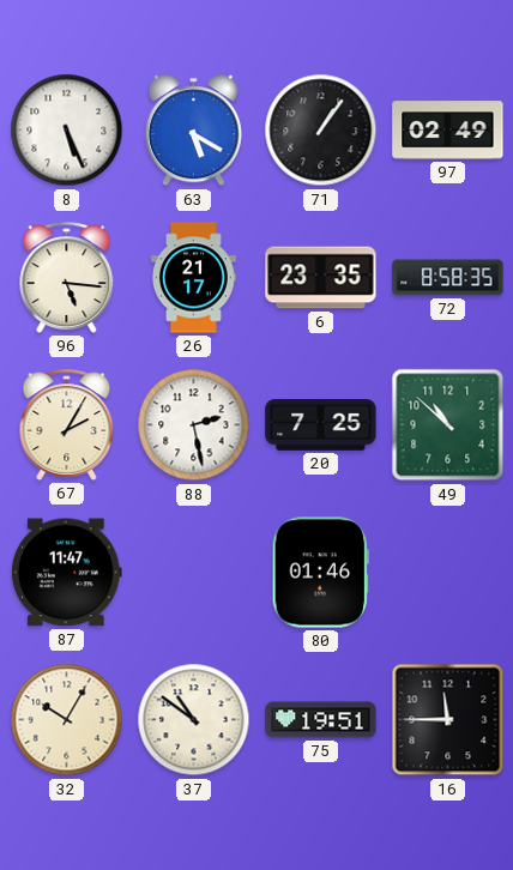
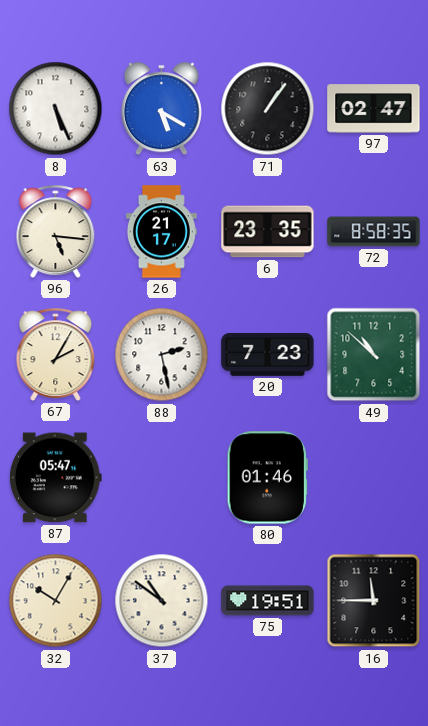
97: 02:49 -> 02:47 (374, 109)
20: 7:25 -> 7:23 (268, 355)
87: 11:47 -> 05:47 (55, 478)
